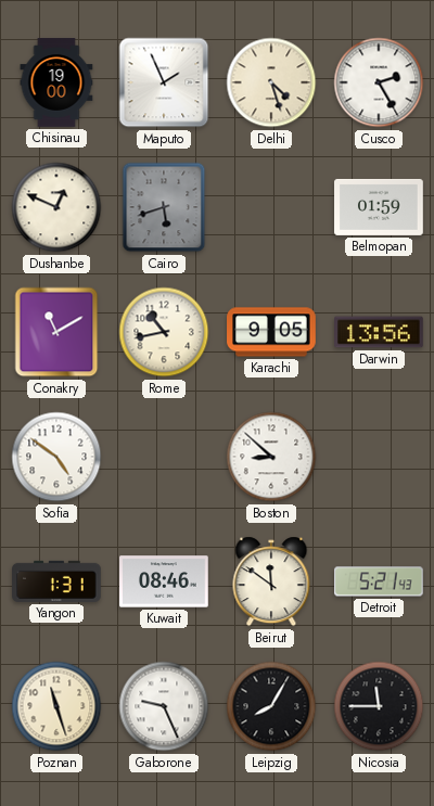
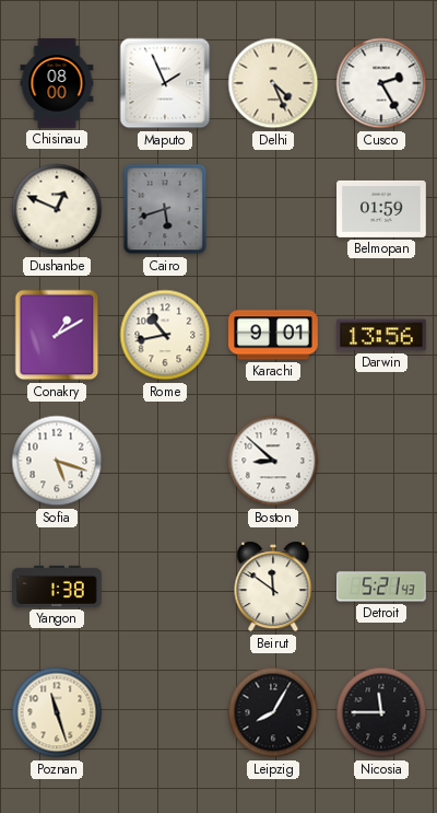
Chisinau: 19:00 -> 08:00 (57, 83)
Delhi: 4:27 -> 4:26 (273, 83)
Conakry: 11:10 -> 1:10 (57, 335)
Karachi: 9:05 -> 9:01 (273, 335)
Sofia: 4:51 -> 5:18 (57, 461)
Yangon: 1:31 -> 1:38 (57, 586)
Kuwait: 08:46 -> none (165, 581)
Gaborone: 9:26 -> none (164, 706)
